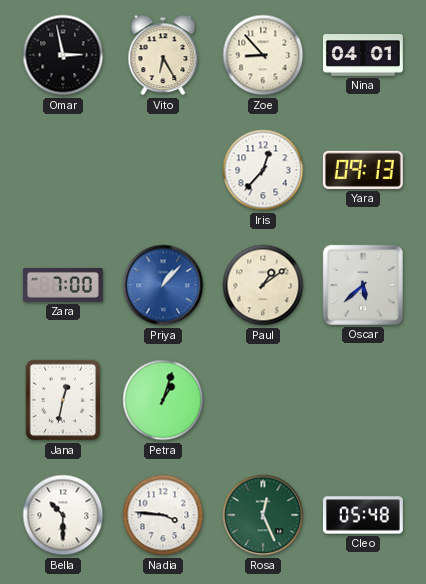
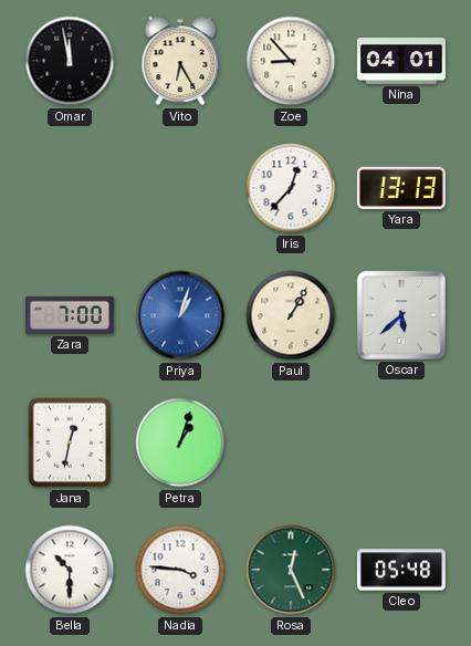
Omar: 2:58 -> 11:58 (70, 61)
Yara: 09:13 -> 13:13 (401, 188)
Priya: 1:07 -> 1:03 (180, 315)
Paul: 1:09 -> 1:05 (291, 315)
